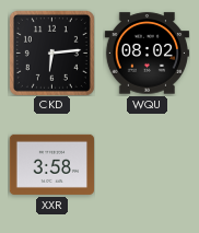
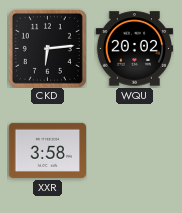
WQU: 08:02 -> 20:02 (134, 49)
